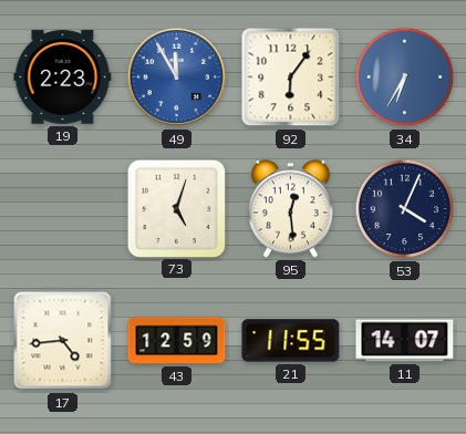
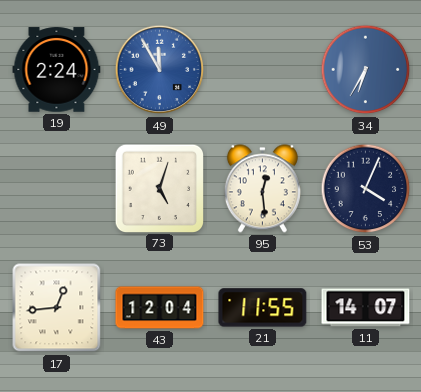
19: 2:23 -> 2:24 (57, 70)
92: 6:06 -> none (291, 77)
17: 4:44 -> 12:44 (57, 308)
43: 12:59 -> 12:04 (160, 308)
